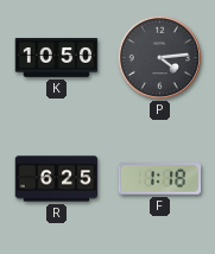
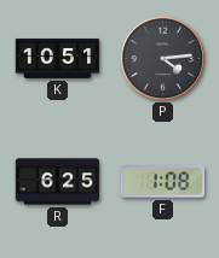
K: 10:50 -> 10:51 (58, 59)
F: 1:18 -> 1:08 (163, 182)
